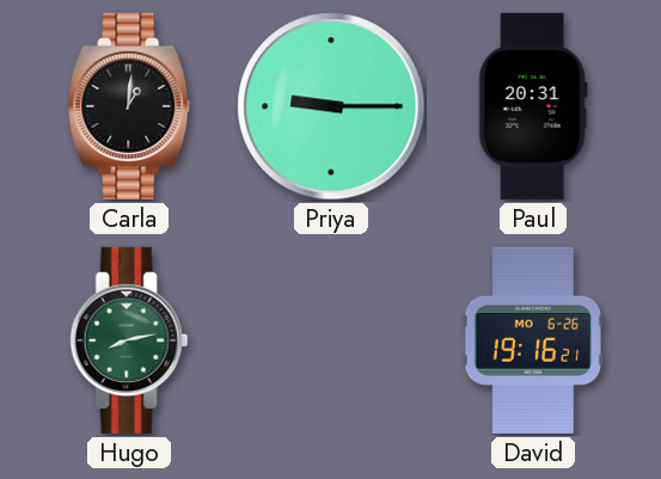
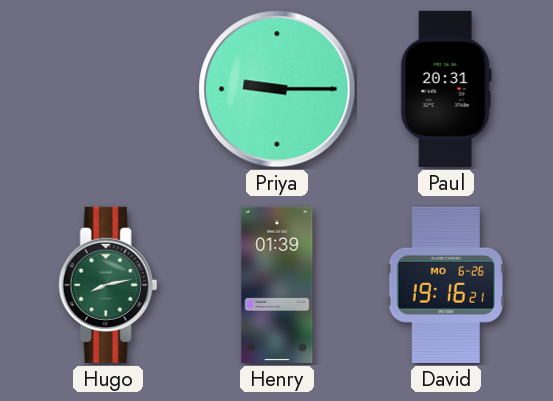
Carla: 1:01 -> none (130, 106)
Henry: none -> 01:39 (277, 285)
